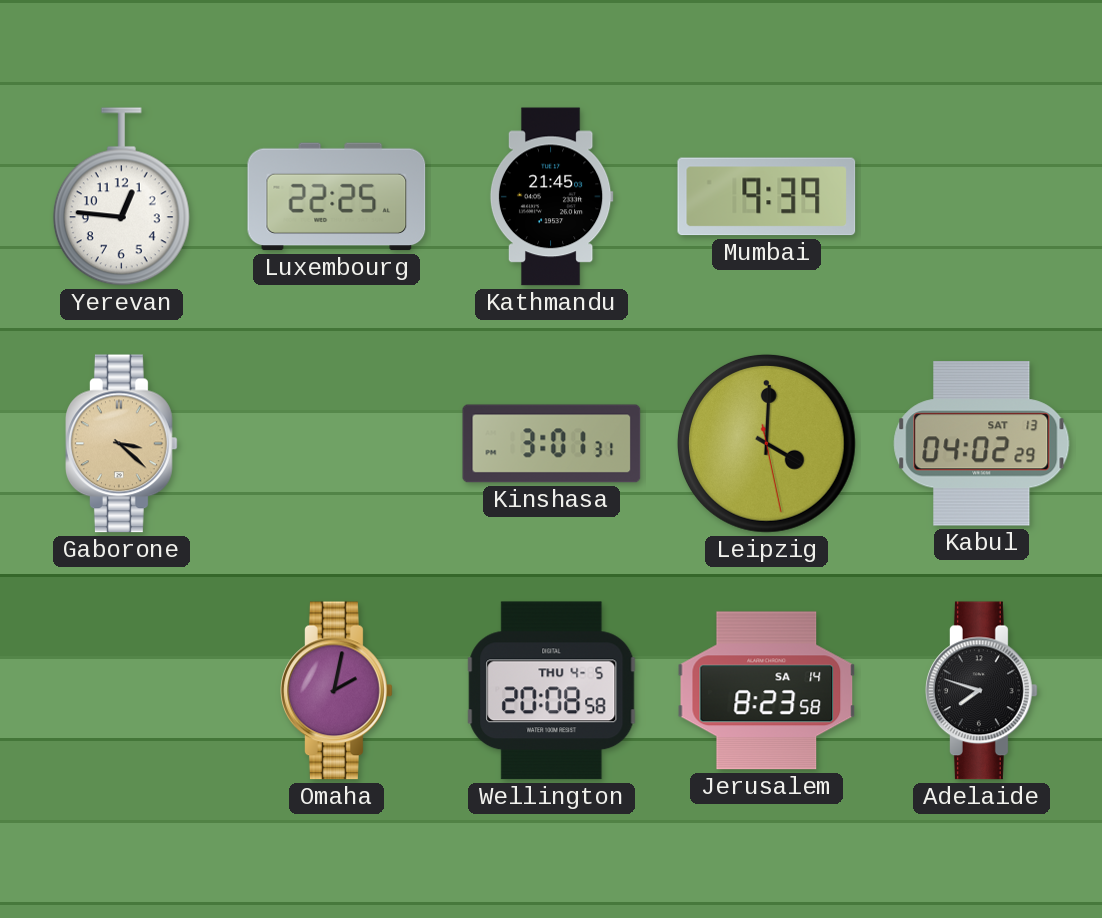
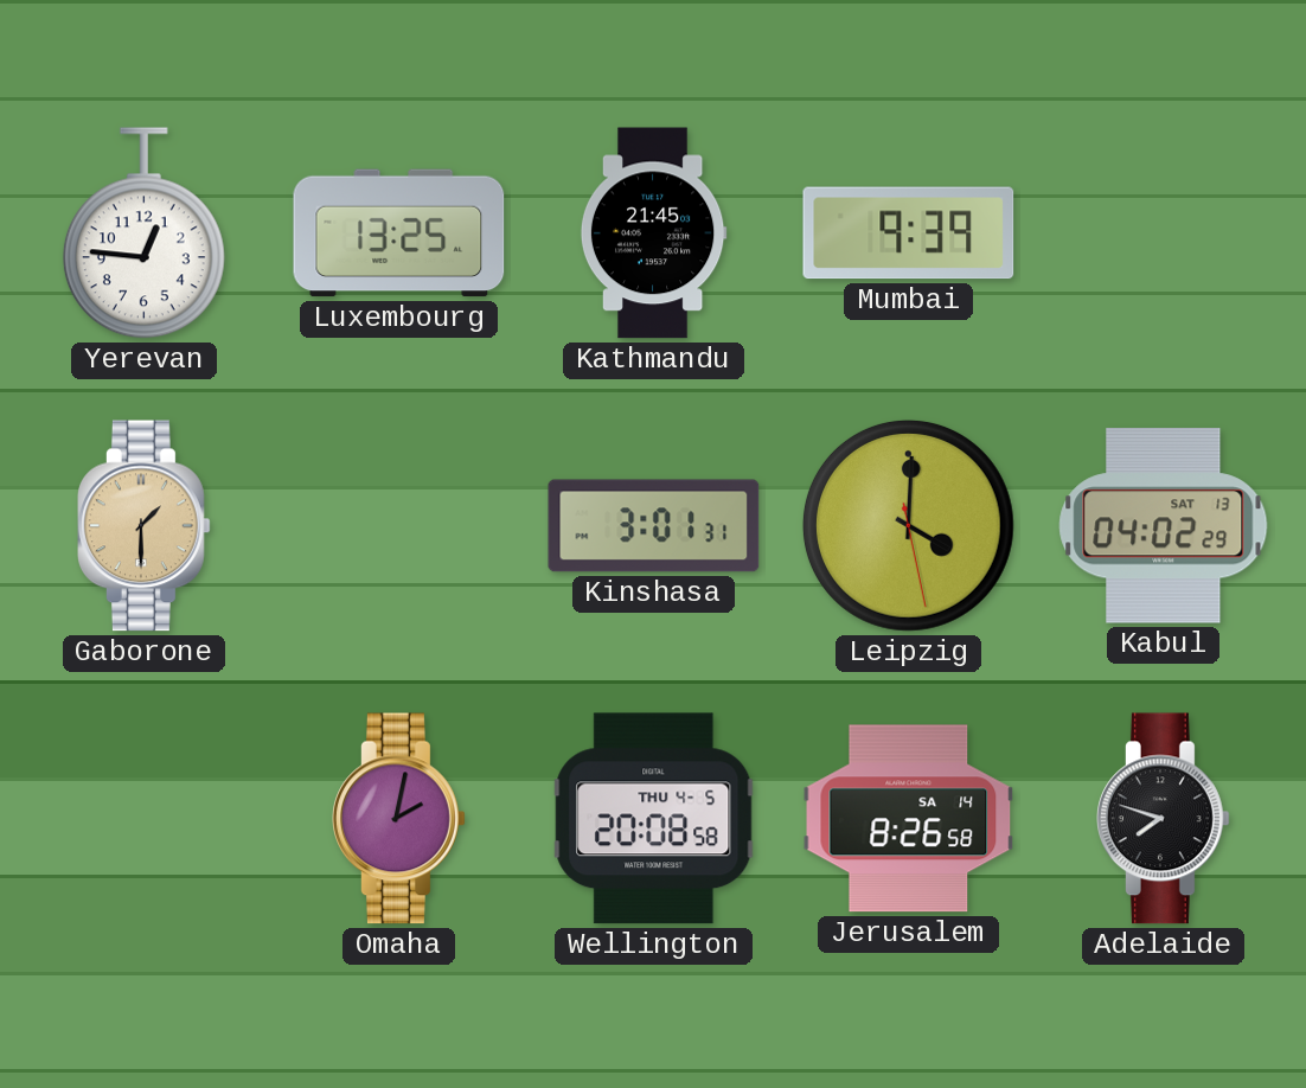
Luxembourg: 22:25 -> 13:25 (399, 233)
Gaborone: 3:22 -> 1:30 (145, 526)
Jerusalem: 8:23 -> 8:26 (909, 819)
